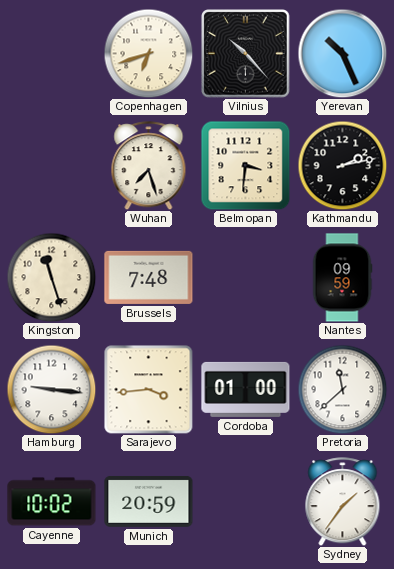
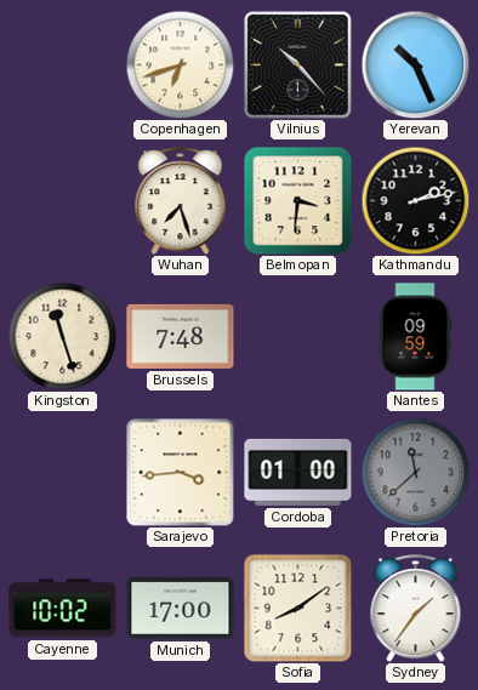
Hamburg: 9:16 -> none (51, 389)
Pretoria dial: white -> grey (415, 472)
Munich: 20:59 -> 17:00 (181, 608)
Sofia: none -> 8:09 (297, 608)
